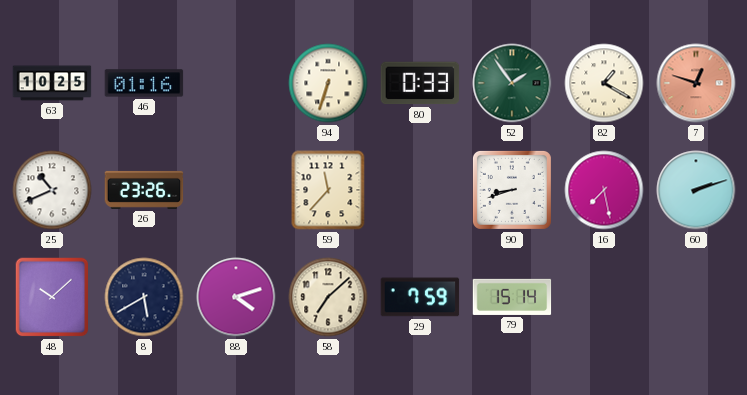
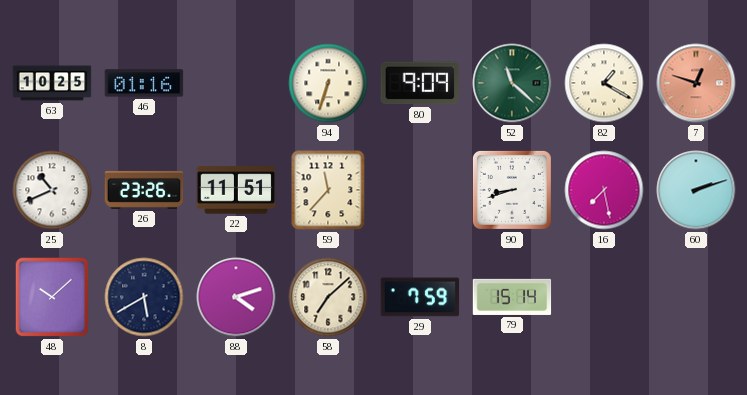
80: 0:33 -> 9:09 (420, 83)
52: 1:54 -> 11:22 (512, 83)
22: none -> 11:51 (236, 190)
